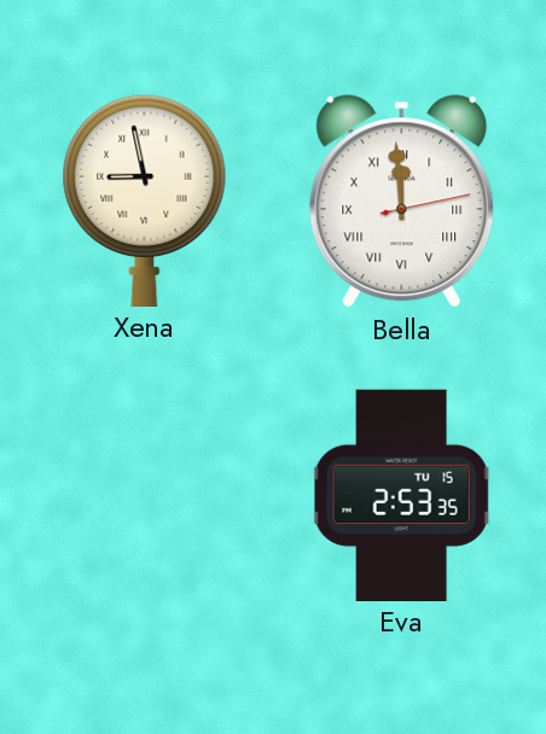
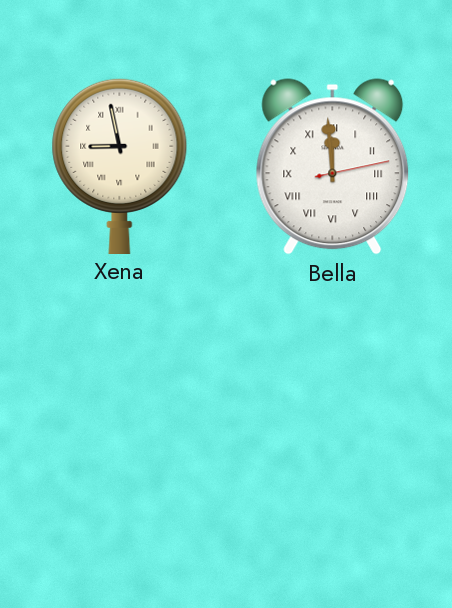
Eva: 2:53 -> none (401, 495)
